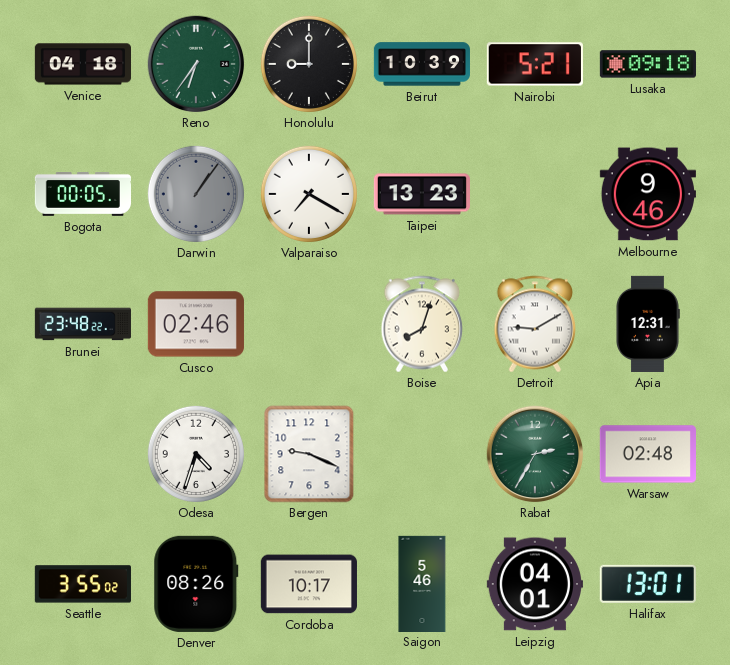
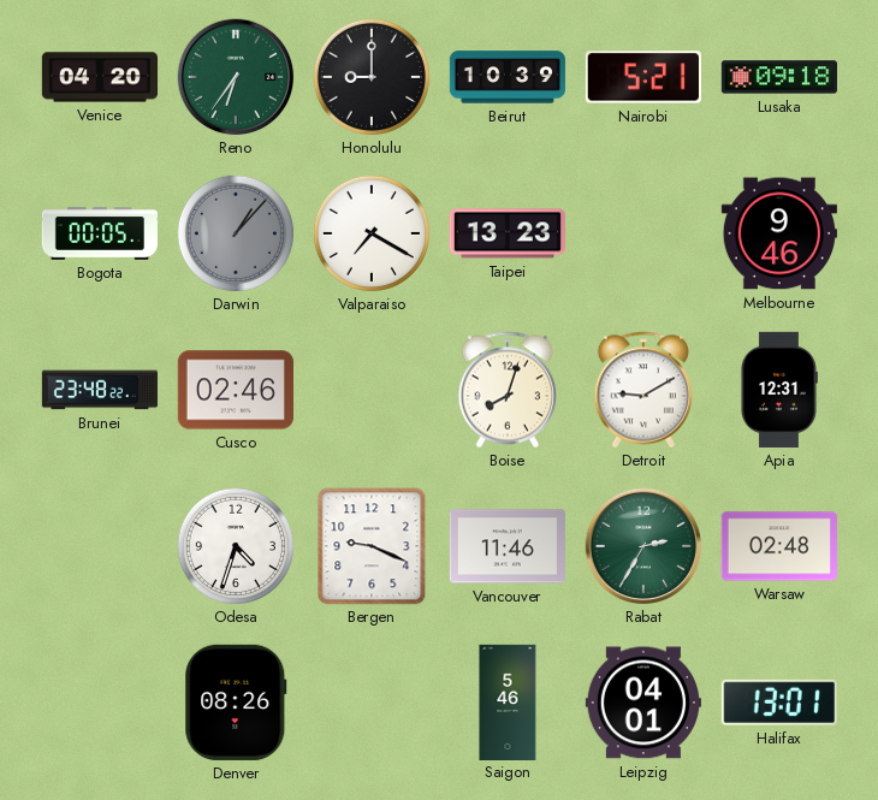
Venice: 04:18 -> 04:20 (99, 77)
Darwin: 1:06 -> 1:07 (236, 233)
Vancouver: none -> 11:46 (508, 546)
Seattle: 3:55 -> none (83, 584)
Cordoba: 10:17 -> none (309, 584)
